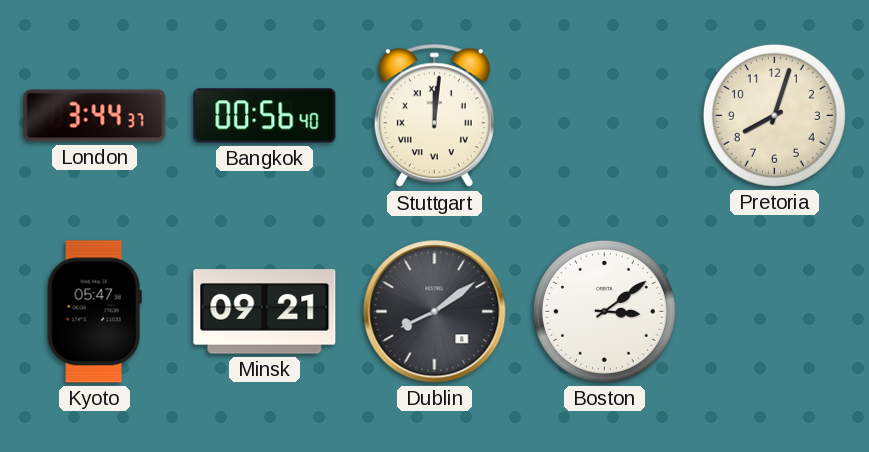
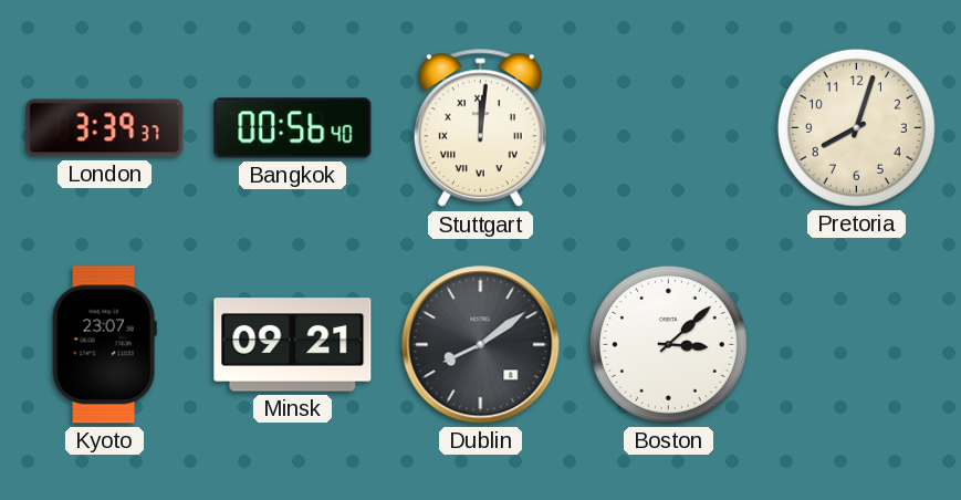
London: 3:44 -> 3:39 (105, 128)
Kyoto: 05:47 -> 23:07 (104, 345)
Boston: 3:09 -> 3:08 (668, 344)
